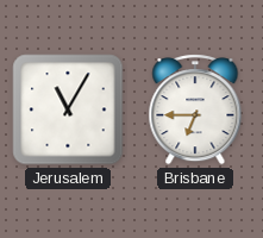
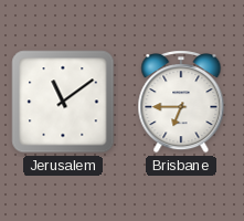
Jerusalem: 11:05 -> 11:09 (63, 102)
